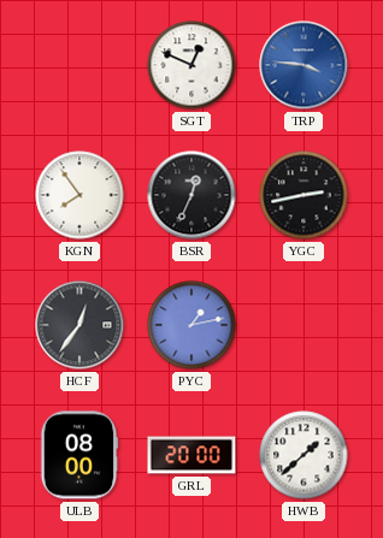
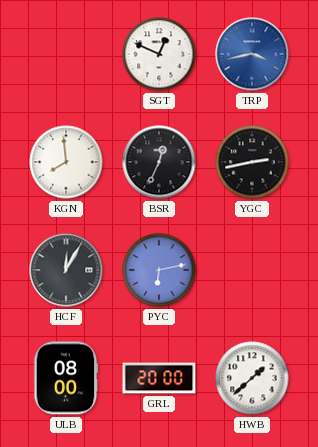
TRP: 3:46 -> 3:43 (252, 54)
KGN: 7:54 -> 7:59 (66, 162)
HCF: 12:36 -> 12:05 (66, 270)
PYC: 1:13 -> 6:13 (159, 270)
